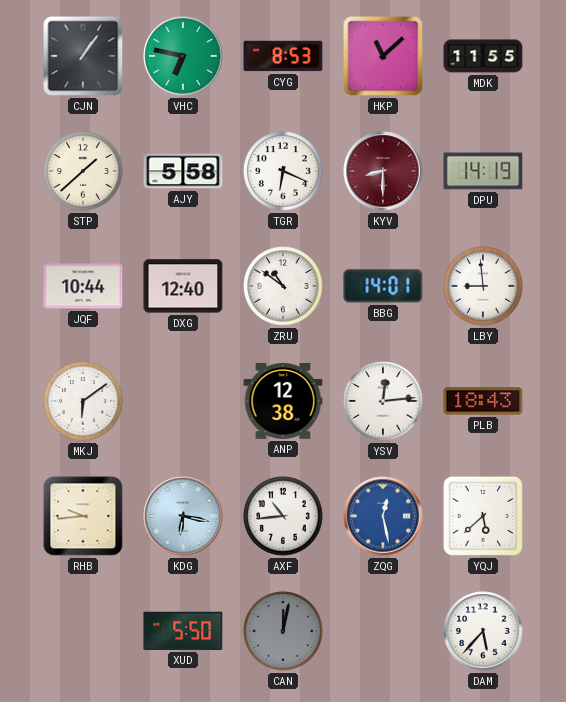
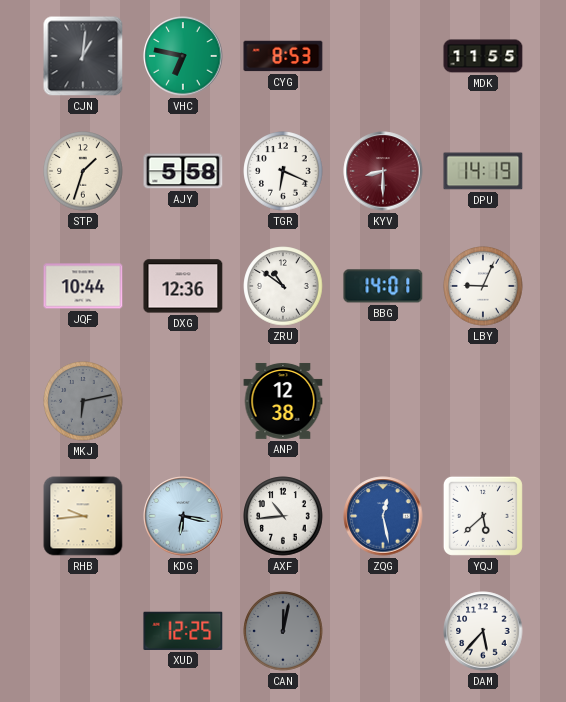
CJN: 1:06 -> 1:01 (83, 56)
HKP: 11:08 -> none (383, 56)
STP: 1:38 -> 1:33 (83, 171)
DXG: 12:40 -> 12:36 (183, 286)
LBY: 8:59 -> 9:04 (483, 286)
MKJ: 6:09 -> 6:13 (83, 401)
MKJ dial: white -> grey (83, 401)
YSV: 12:14 -> none (383, 401)
PLB: 18:43 -> none (483, 401)
XUD: 5:50 -> 12:25 (183, 631)
